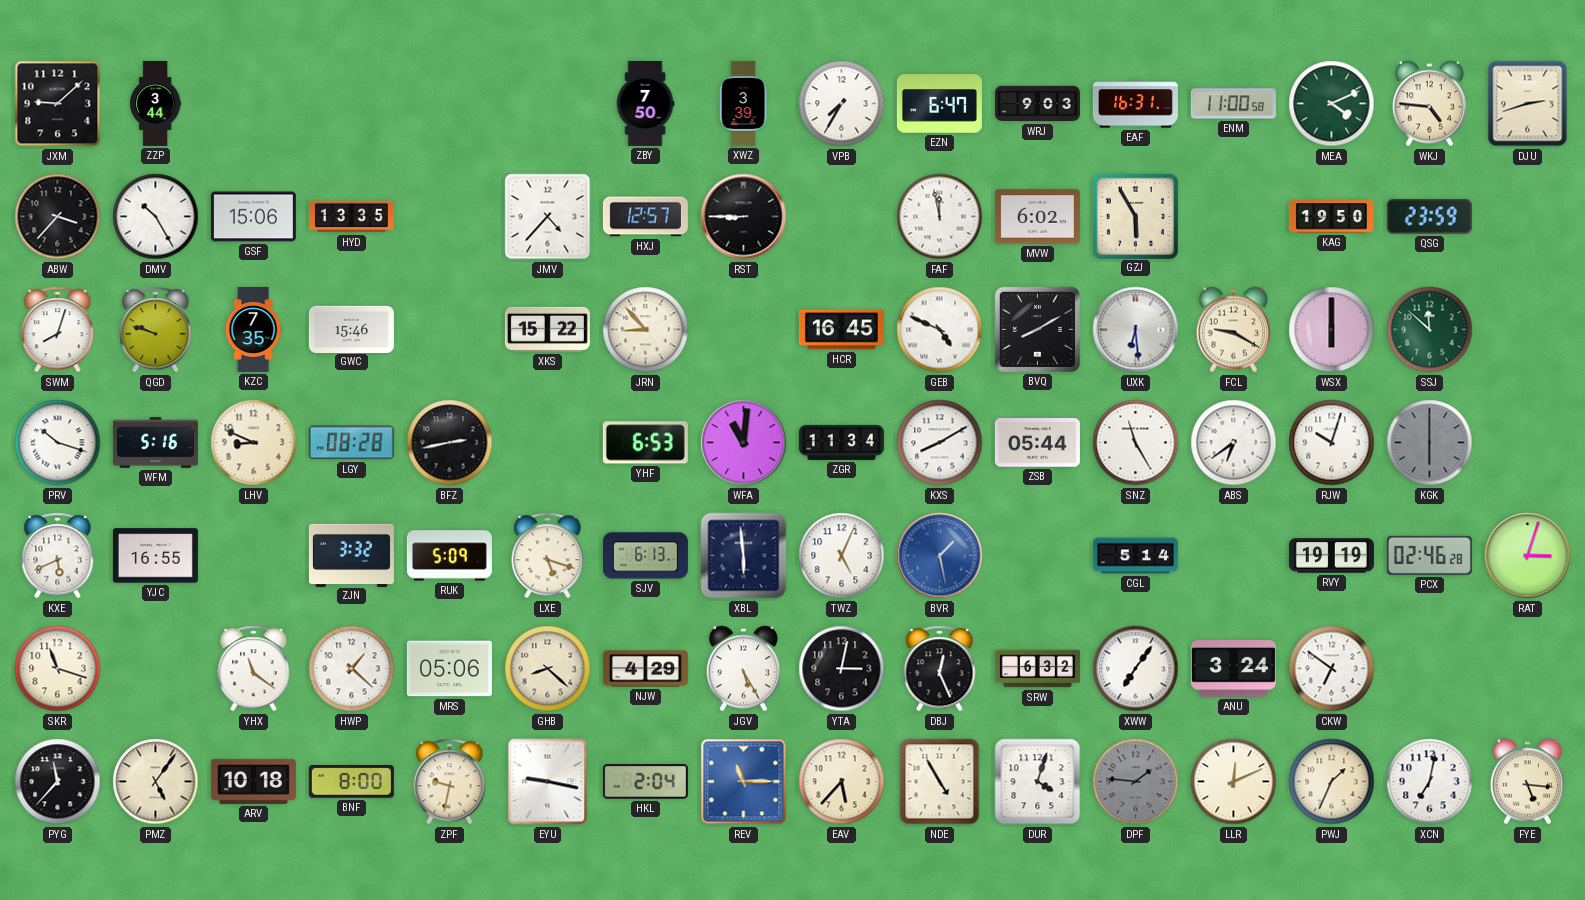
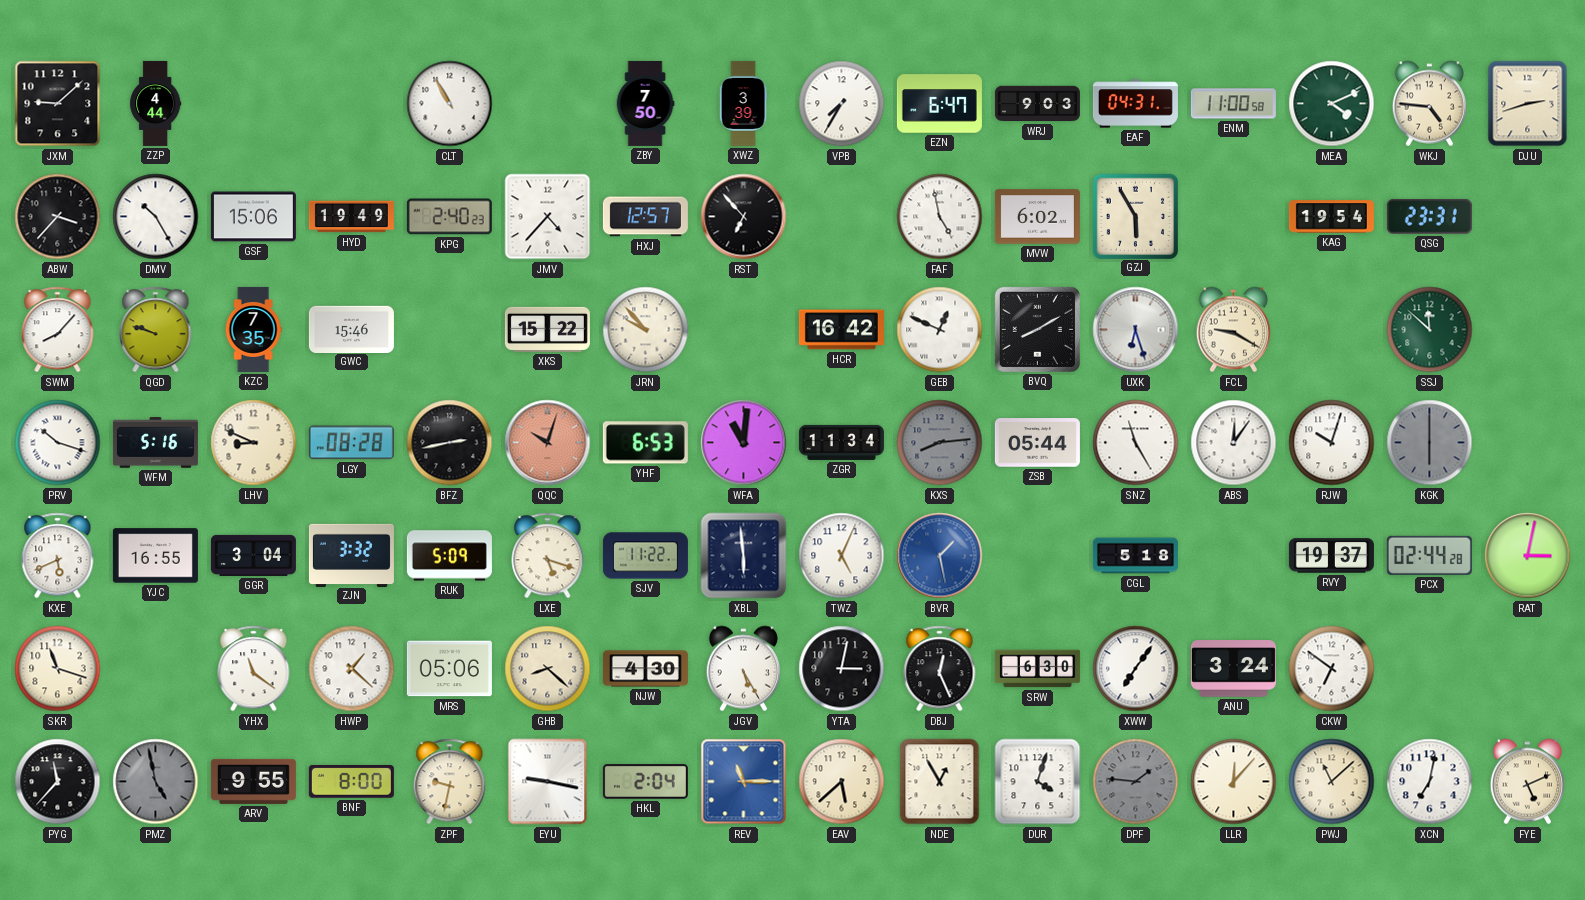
ZZP: 3:44 -> 4:44 (156, 103)
CLT: none -> 10:55 (450, 104)
EAF: 16:31 -> 04:31 (1135, 104)
HYD: 13:35 -> 19:49 (351, 217)
KPG: none -> 2:40 (449, 217)
RST: 8:45 -> 6:53 (744, 217)
FAF: 11:58 -> 4:58 (940, 217)
KAG: 19:50 -> 19:54 (1331, 217)
QSG: 23:59 -> 23:31 (1429, 217)
SWM: 8:03 -> 8:07 (58, 330)
JRN: 8:53 -> 9:53 (646, 330)
HCR: 16:45 -> 16:42 (841, 330)
GEB: 4:49 -> 12:49 (940, 330)
UXK: 6:29 -> 6:27 (1136, 330)
WSX: 6:00 -> none (1332, 330)
QQC: none -> 10:03 (548, 443)
KXS: 8:10 -> 8:14 (940, 443)
KXS dial: white -> grey (940, 443)
ABS: 6:39 -> 12:06 (1234, 443)
GGR: none -> 3:04 (253, 555)
SJV: 6:13 -> 11:22 (645, 556)
CGL: 5:14 -> 5:18 (1135, 556)
RVY: 19:19 -> 19:37 (1331, 556)
PCX: 02:46 -> 02:44 (1429, 555)
RAT: 3:03 -> 3:02 (1528, 556)
NJW: 4:29 -> 4:30 (645, 669)
SRW: 6:32 -> 6:30 (1037, 669)
PMZ: 5:06 -> 4:58 (156, 782)
PMZ dial: cream -> grey (156, 782)
ARV: 10:18 -> 9:55 (253, 781)
EAV: 5:37 -> 5:38 (842, 782)
NDE: 4:55 -> 12:55 (940, 782)
LLR: 12:11 -> 12:07 (1234, 782)
PWJ: 1:34 -> 11:08 (1332, 782)
FYE: 5:16 -> 5:11 (1527, 782)
